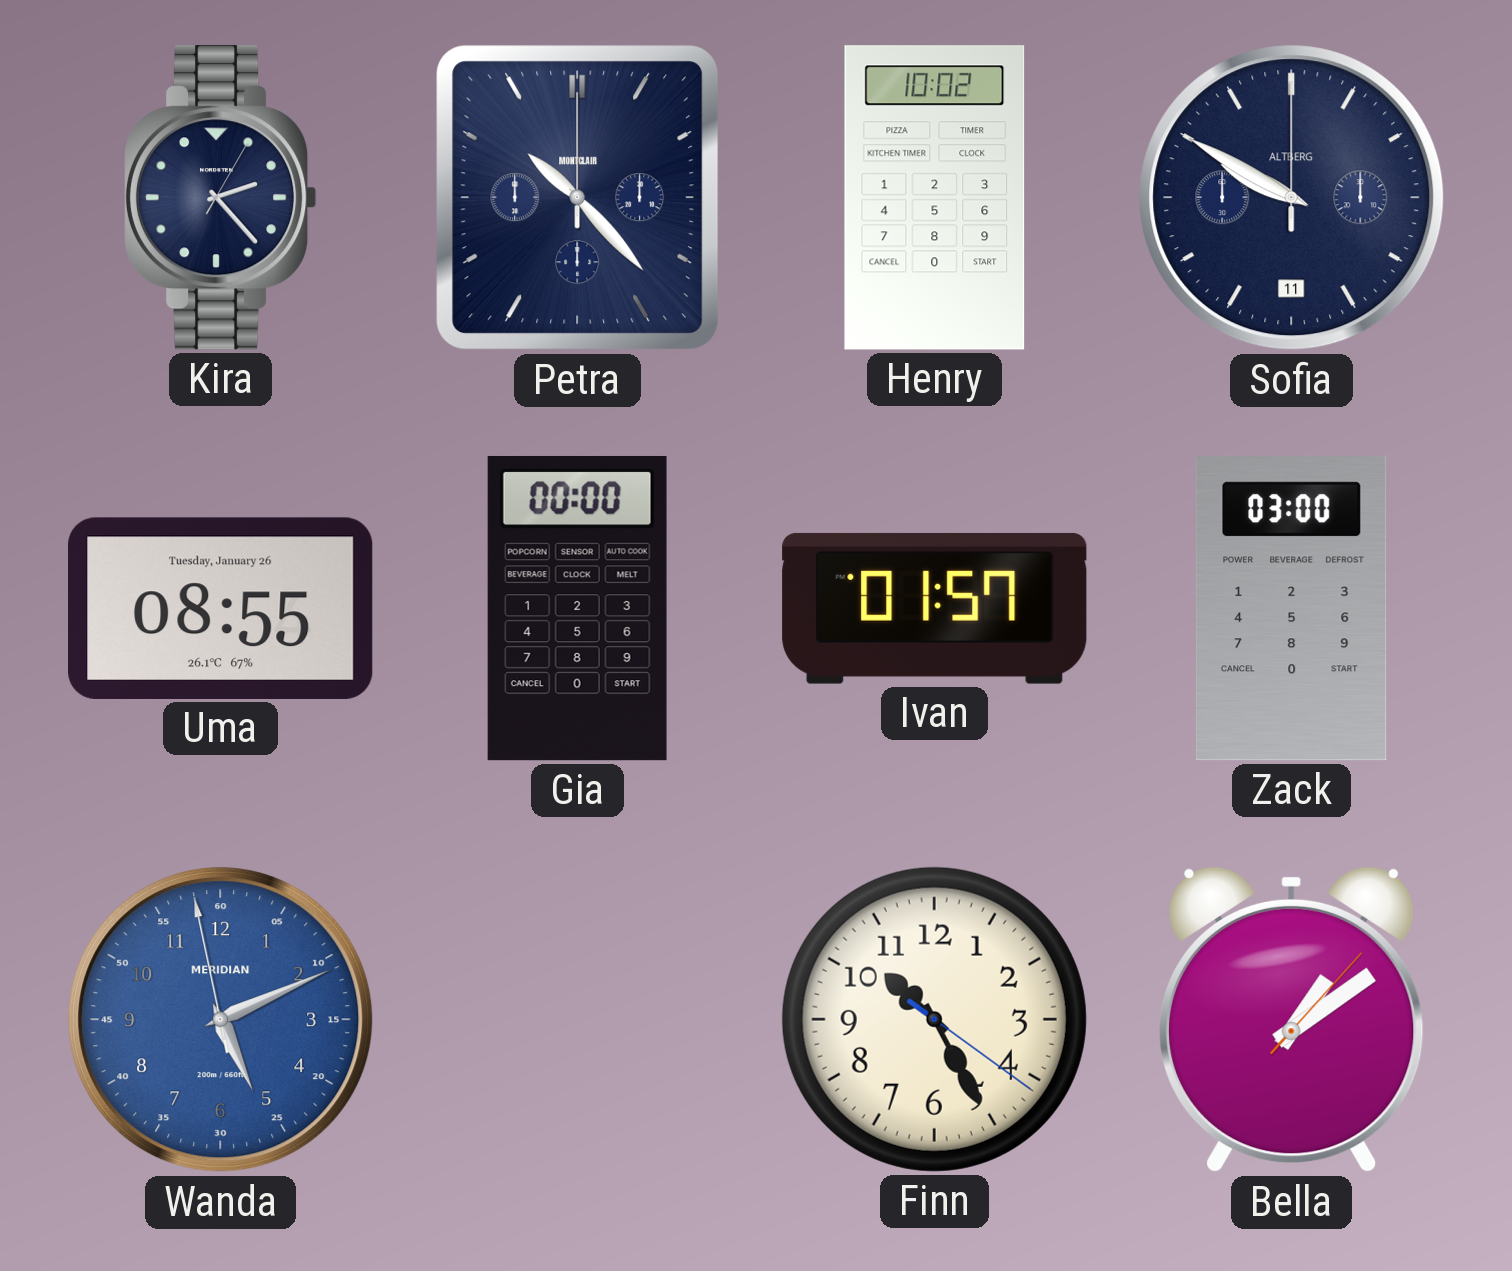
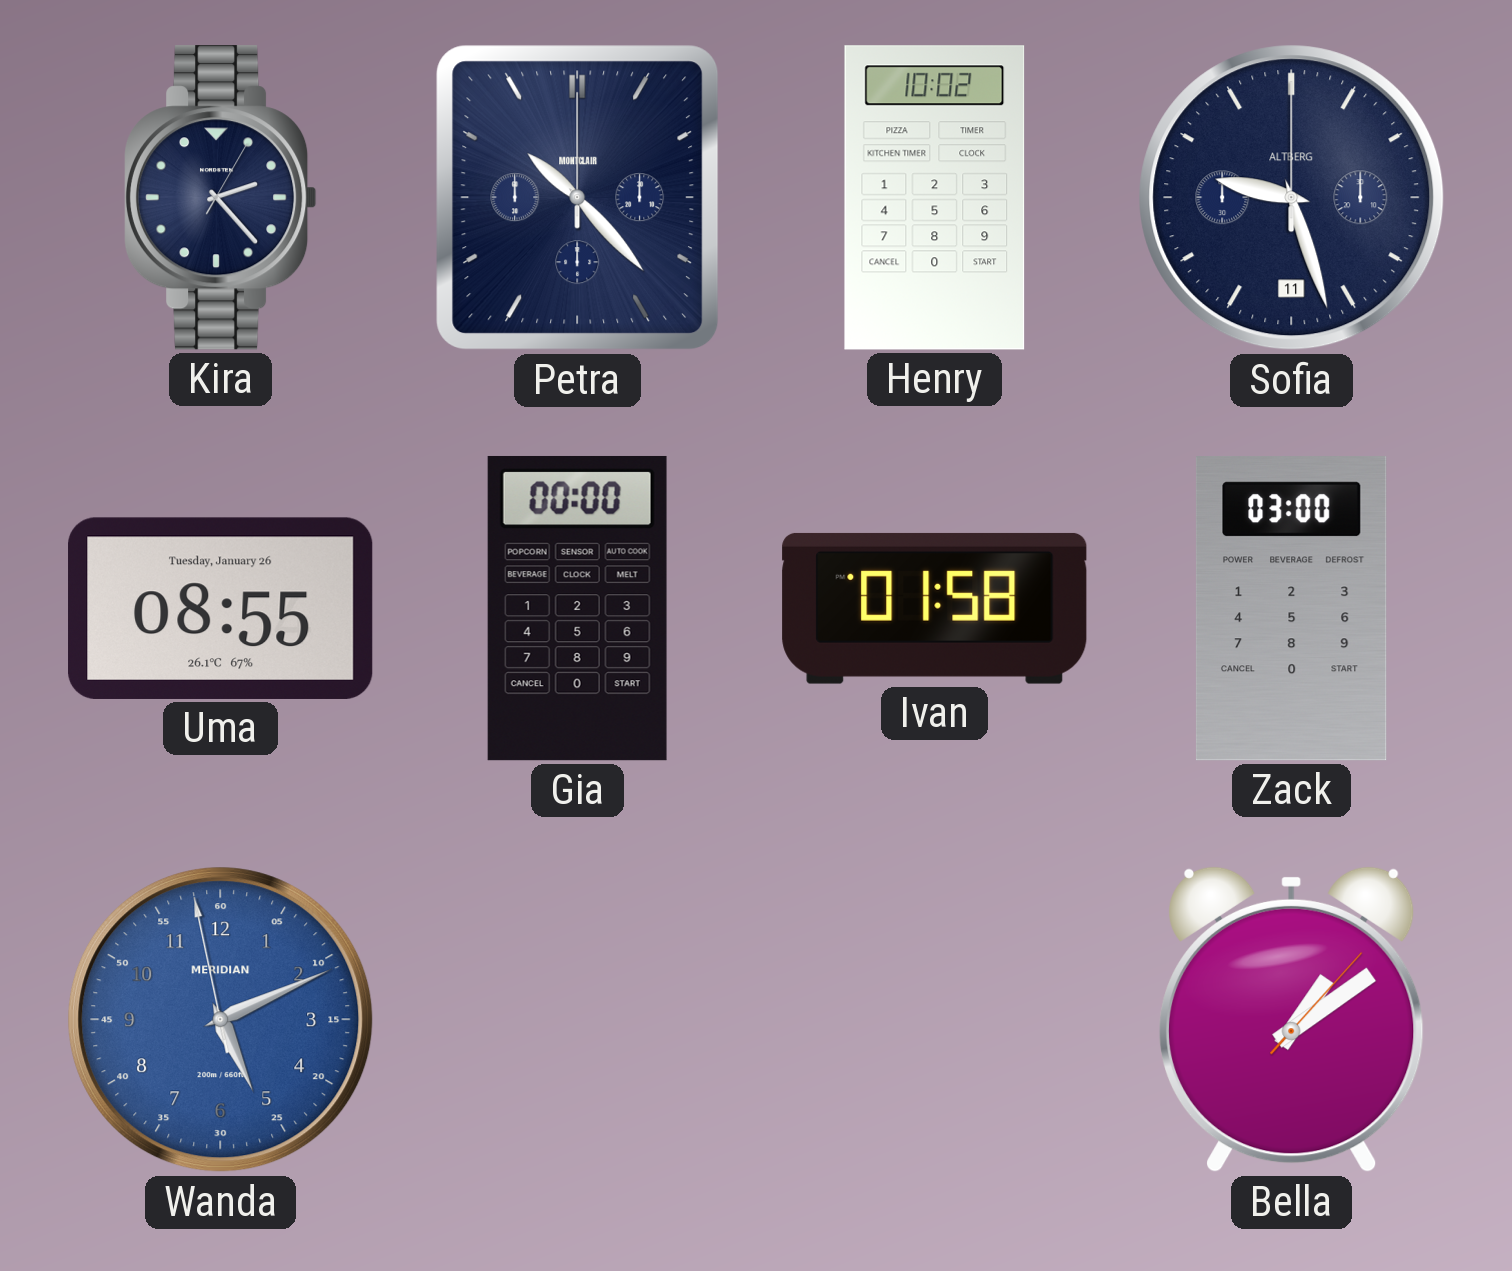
Sofia: 9:50 -> 9:27 (1292, 198)
Ivan: 01:57 -> 01:58 (935, 608)
Finn: 10:25 -> none (934, 1019)
